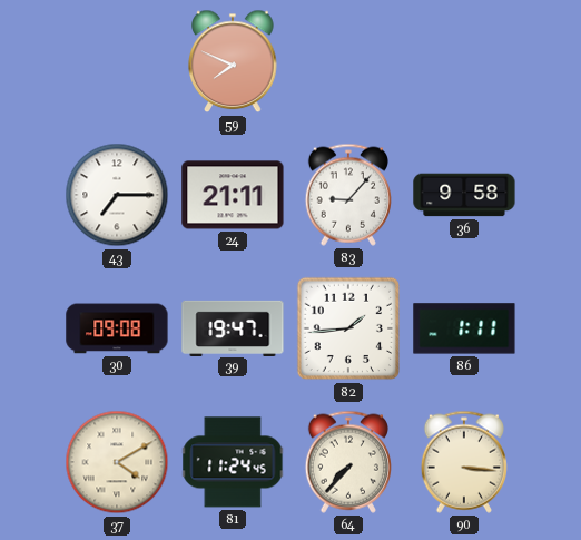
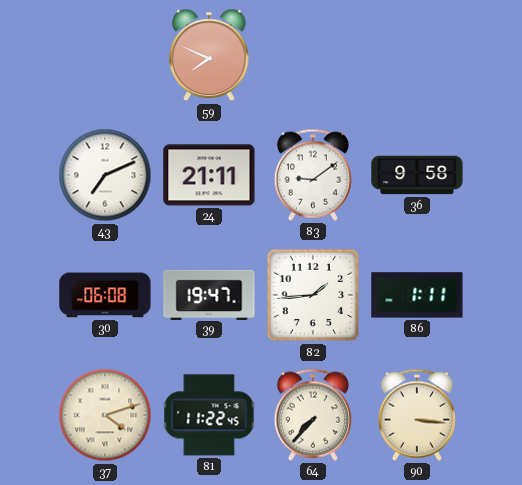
43: 7:15 -> 7:11 (105, 175)
83: 9:07 -> 9:09 (313, 175)
30: 09:08 -> 06:08 (105, 295)
37: 4:10 -> 4:12 (105, 415)
81: 11:24 -> 11:22 (209, 415)
